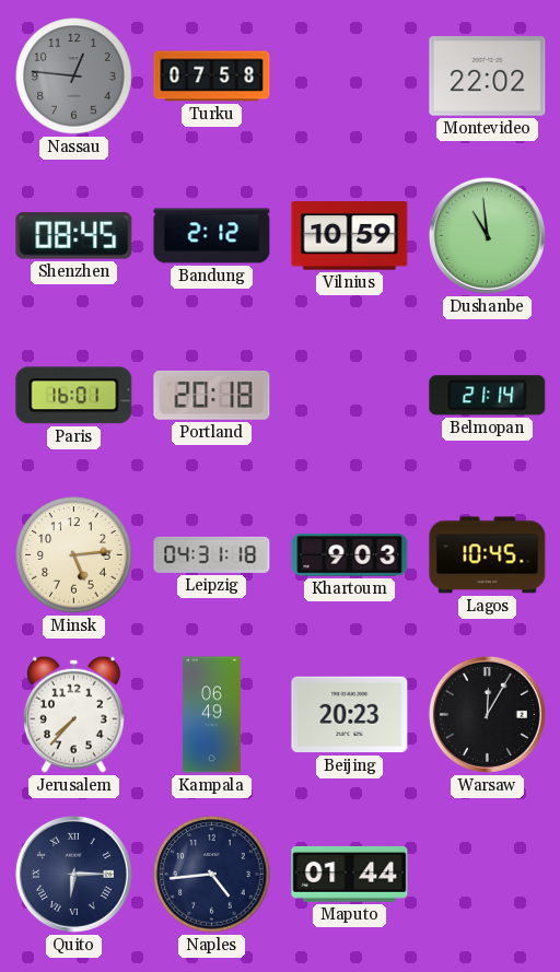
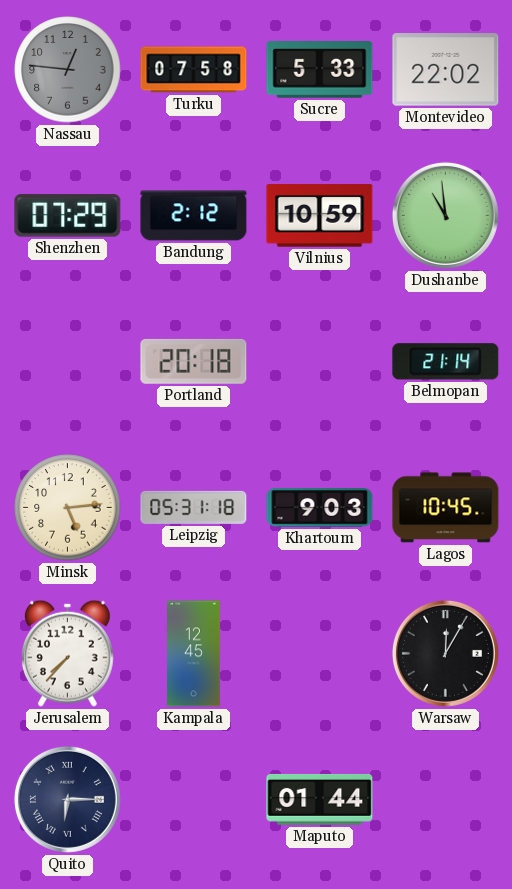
Sucre: none -> 5:33 (320, 70)
Shenzhen: 08:45 -> 07:29 (68, 216)
Paris: 16:01 -> none (74, 396)
Leipzig: 04:31 -> 05:31 (194, 507)
Kampala: 06:49 -> 12:45 (194, 654)
Beijing: 20:23 -> none (350, 715)
Naples: 4:44 -> none (212, 875)
